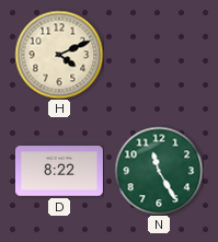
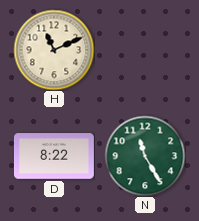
H: 4:11 -> 11:11 (54, 50)
